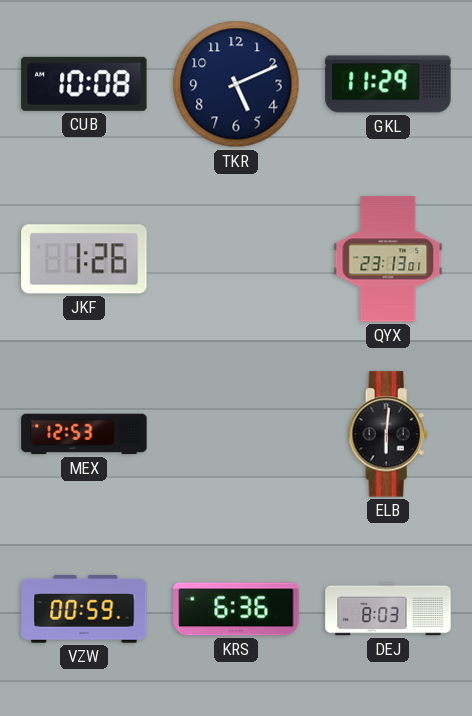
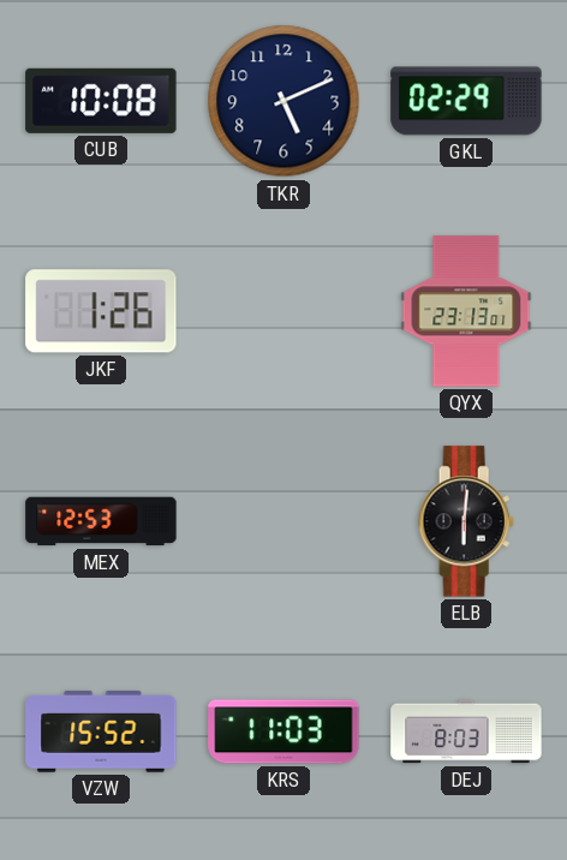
GKL: 11:29 -> 02:29 (466, 101)
VZW: 00:59 -> 15:52 (101, 731)
KRS: 6:36 -> 11:03 (283, 731)
